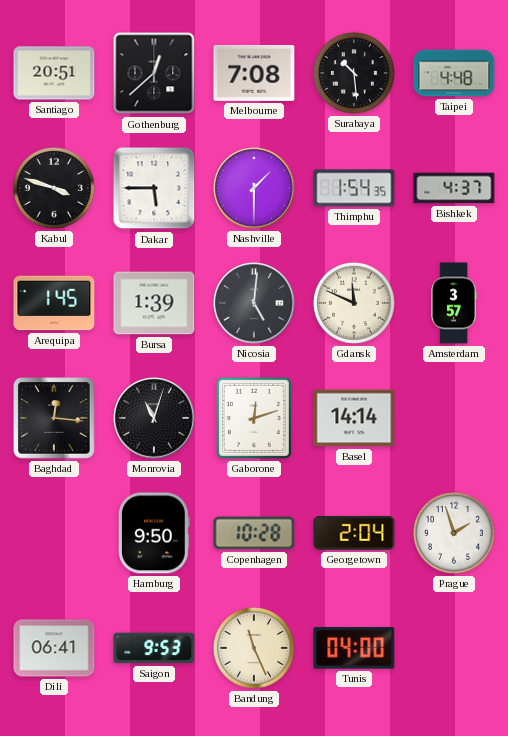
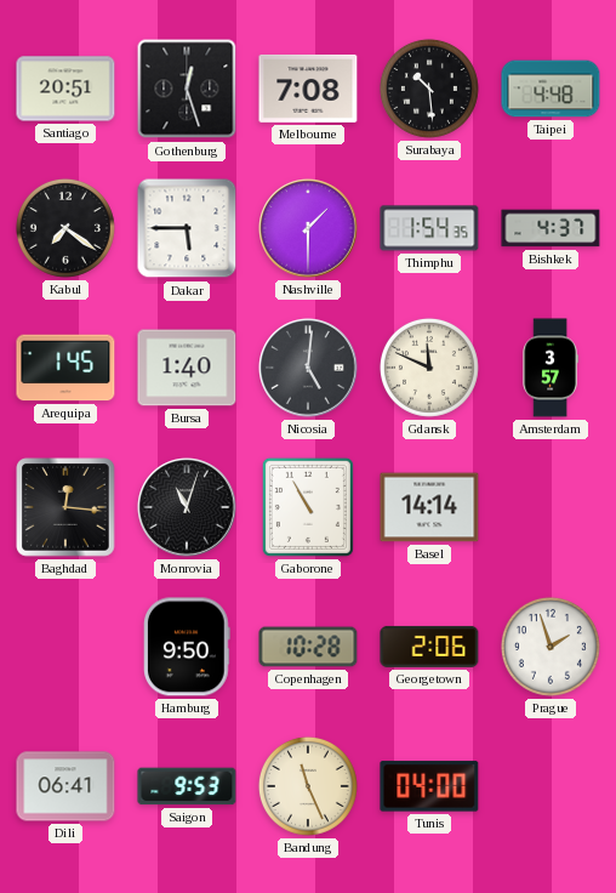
Gothenburg: 12:38 -> 12:27 (187, 89)
Kabul: 3:48 -> 7:21 (65, 228)
Bursa: 1:39 -> 1:40 (187, 368)
Gaborone: 12:12 -> 10:55 (308, 507)
Georgetown: 2:04 -> 2:06 (429, 647)
